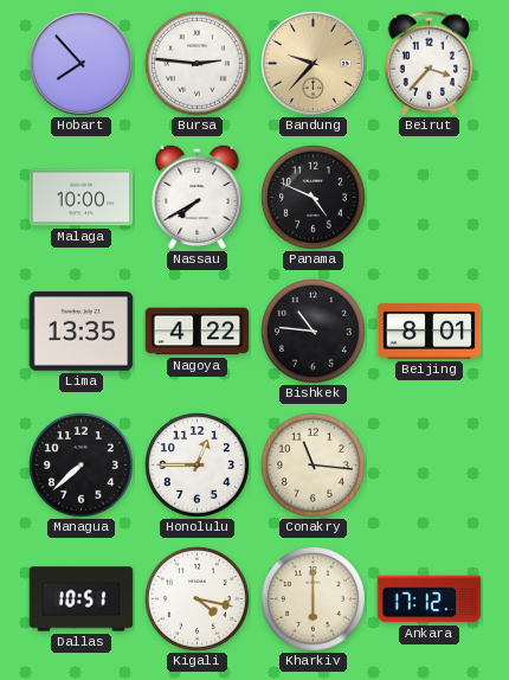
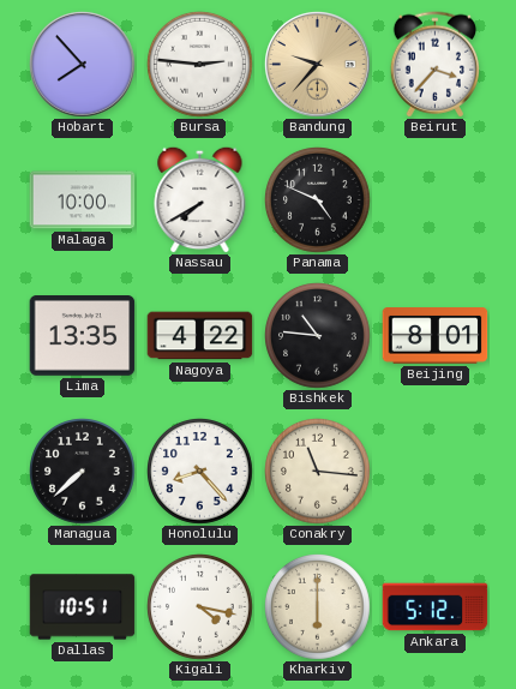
Honolulu: 12:45 -> 8:23 (200, 472)
Ankara: 17:12 -> 5:12 (436, 607)
